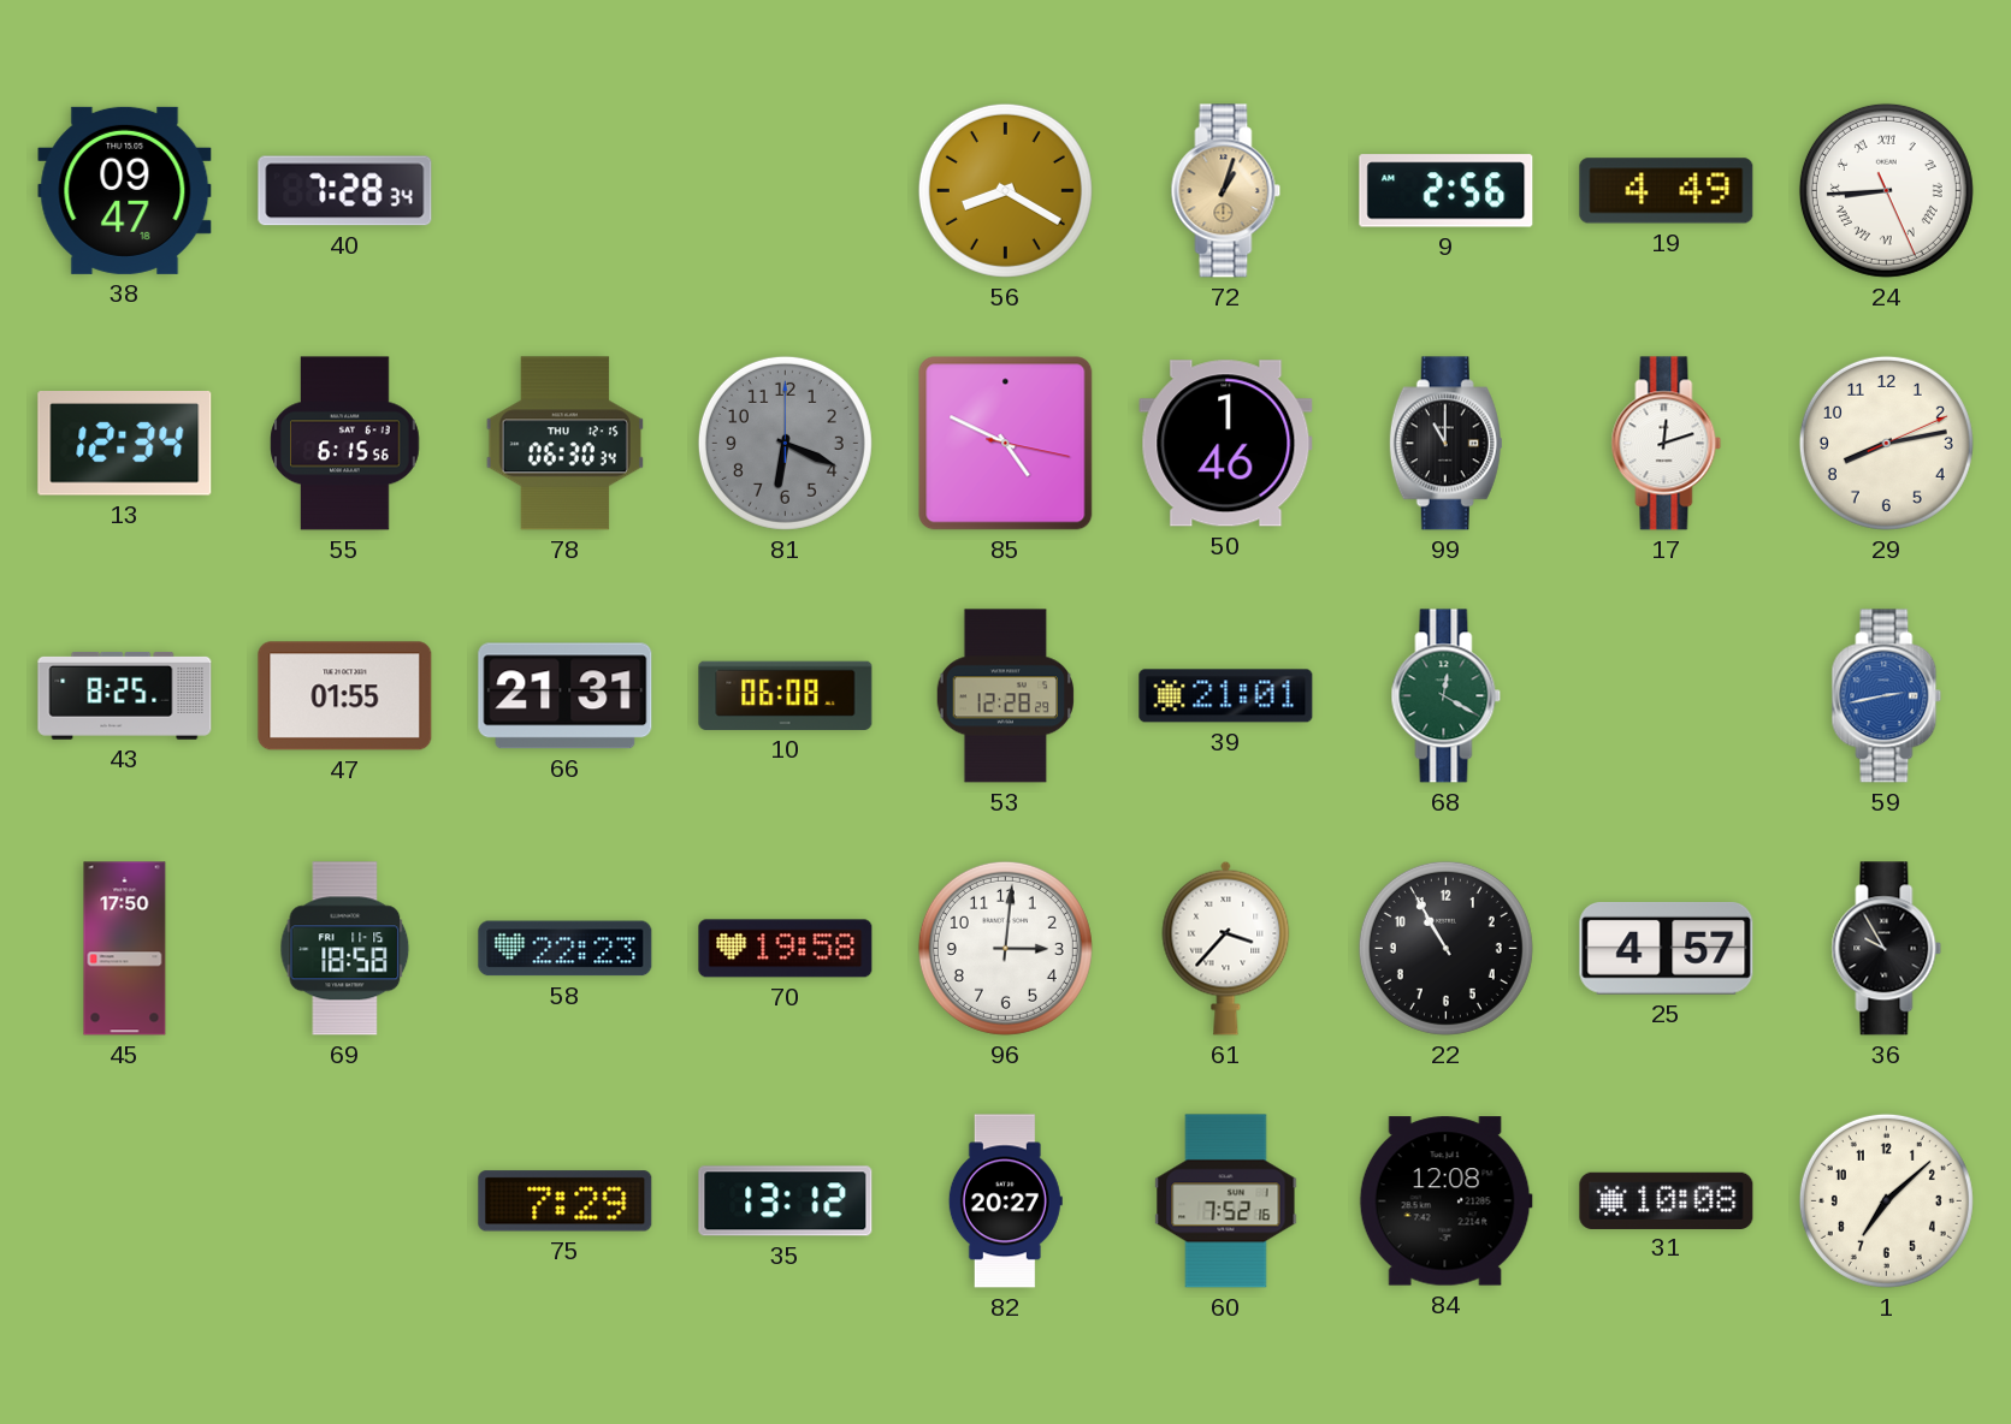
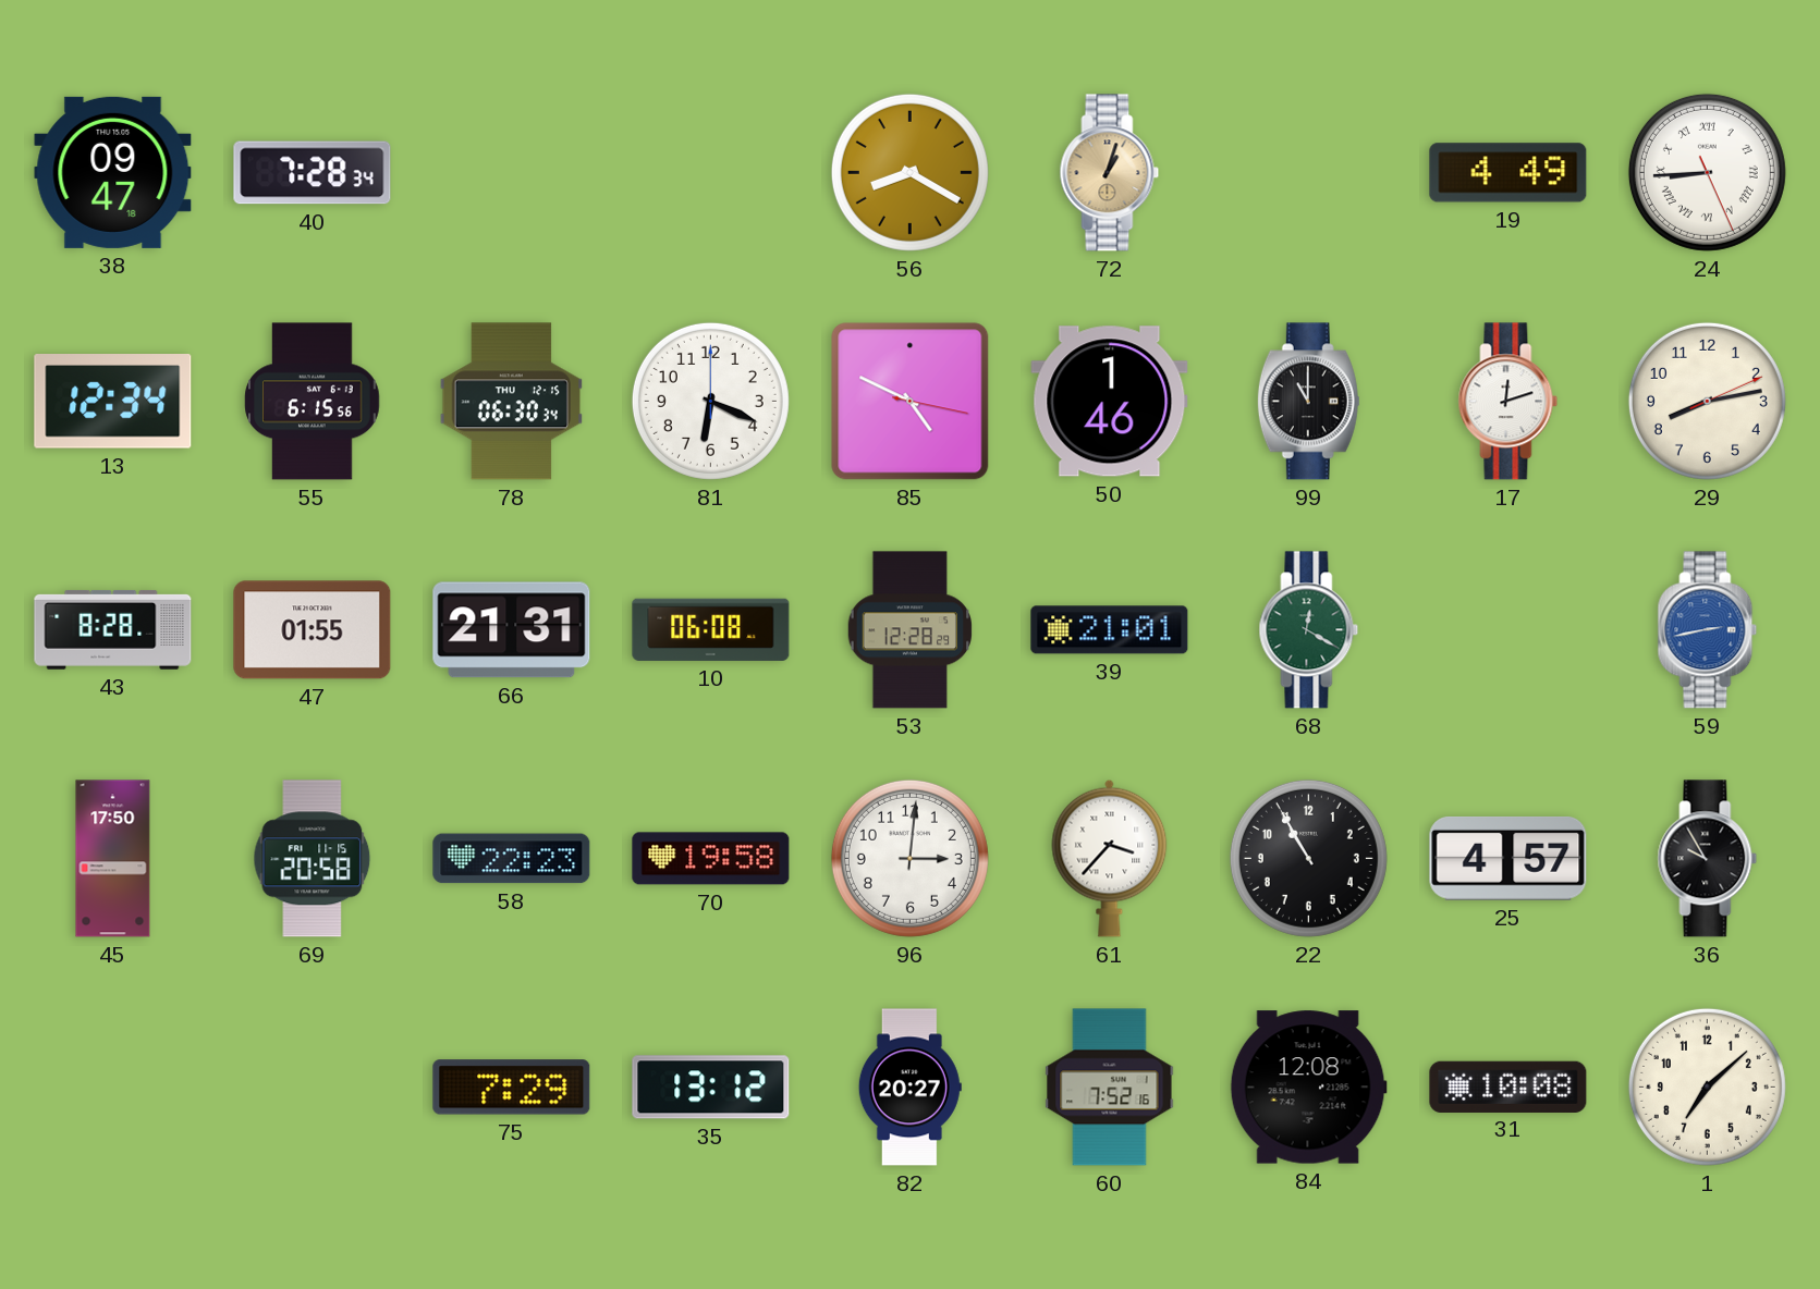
9: 2:56 -> none (1447, 191)
81 dial: grey -> white (710, 401)
43: 8:25 -> 8:28 (113, 629)
69: 18:58 -> 20:58 (313, 859)
